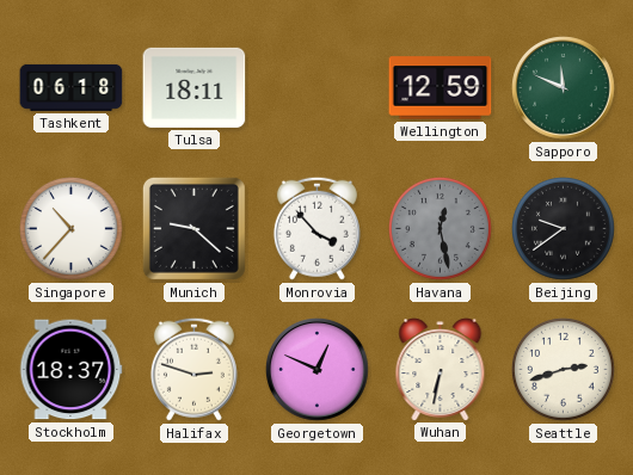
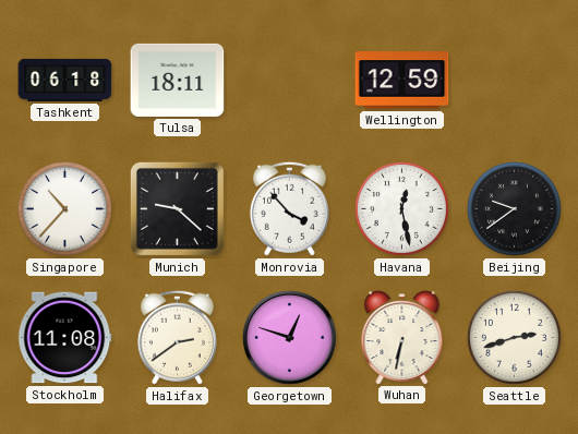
Sapporo: 11:49 -> none (564, 88)
Havana dial: grey -> white (401, 208)
Stockholm: 18:37 -> 11:08 (64, 338)
Halifax: 2:48 -> 2:39 (177, 337)
Georgetown: 12:49 -> 12:48 (290, 338)
